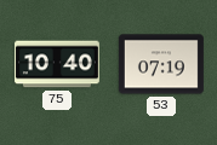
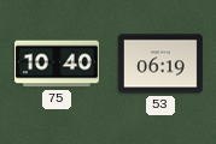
53: 07:19 -> 06:19 (160, 64)
